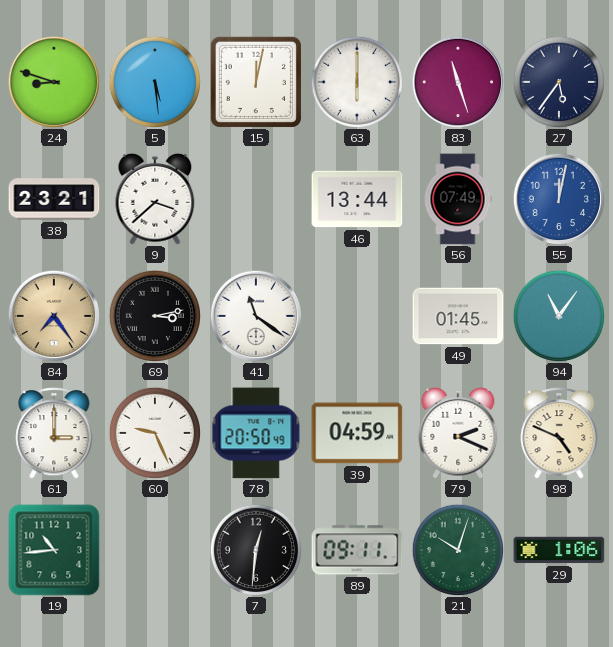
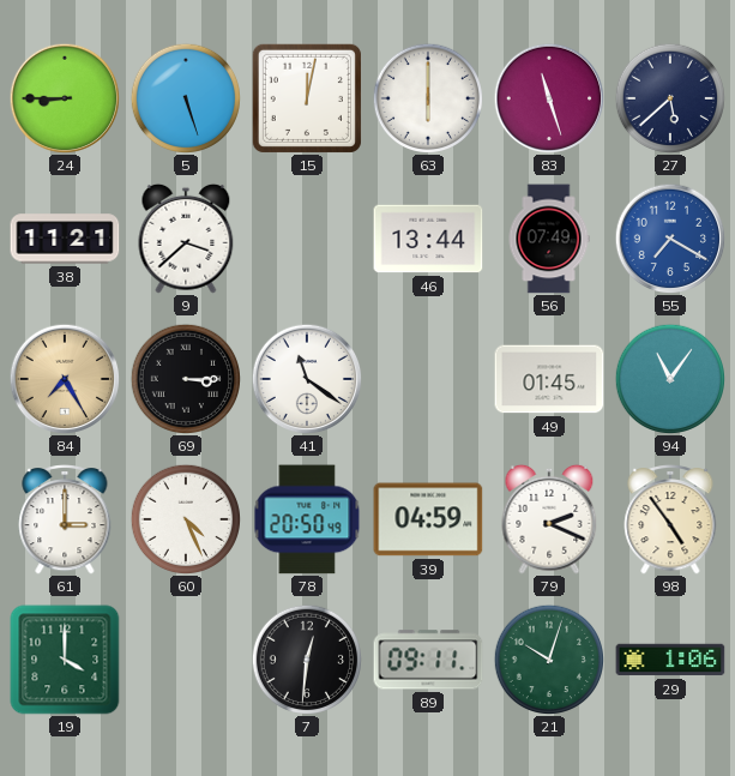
24: 8:48 -> 8:45 (65, 98)
5: 5:29 -> 5:27 (185, 97)
27: 5:36 -> 5:38 (669, 97)
38: 23:21 -> 11:21 (65, 239)
55: 12:02 -> 7:20 (670, 239)
84: 7:24 -> 7:25 (65, 379)
69: 3:13 -> 3:15 (185, 378)
60: 9:26 -> 4:26 (185, 518)
98: 4:49 -> 4:54 (670, 521)
19: 10:44 -> 4:00 (65, 660)
